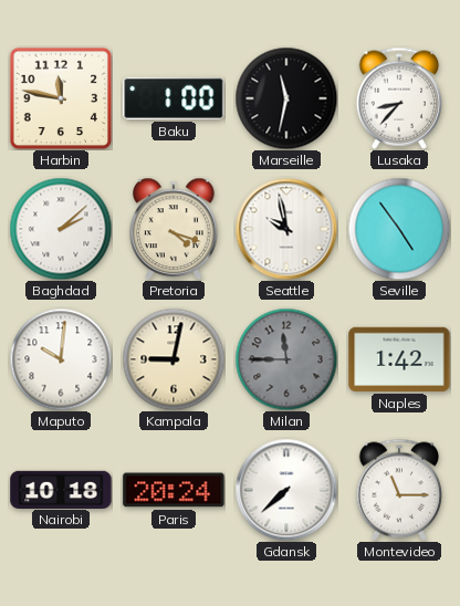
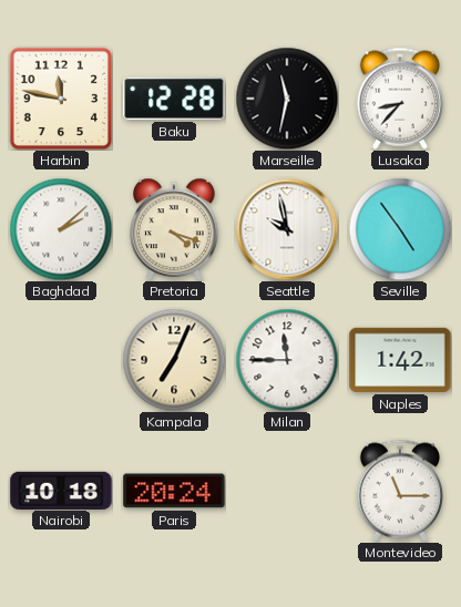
Baku: 1:00 -> 12:28 (174, 99)
Maputo: 10:01 -> none (61, 359)
Kampala: 9:02 -> 7:04 (174, 360)
Milan dial: grey -> white (287, 360)
Gdansk: 7:38 -> none (286, 490)
